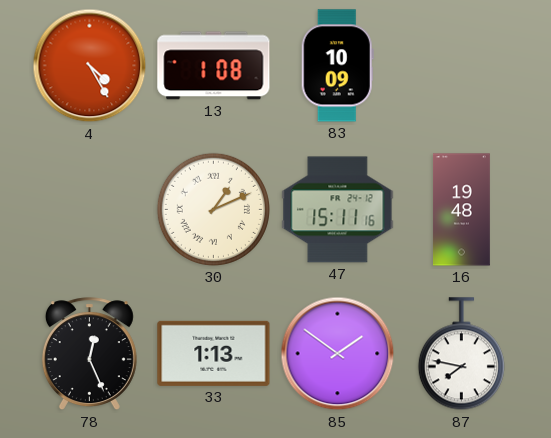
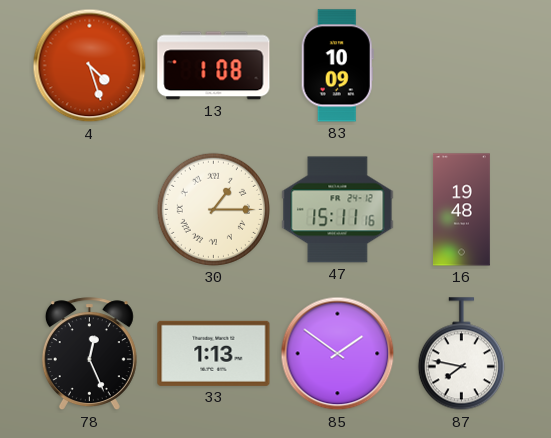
4: 4:25 -> 4:27 (90, 66)
30: 1:11 -> 1:15 (213, 209)
